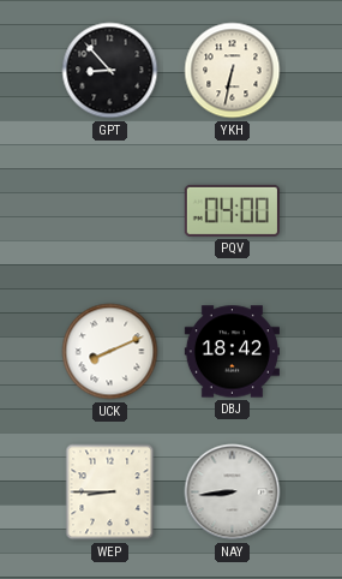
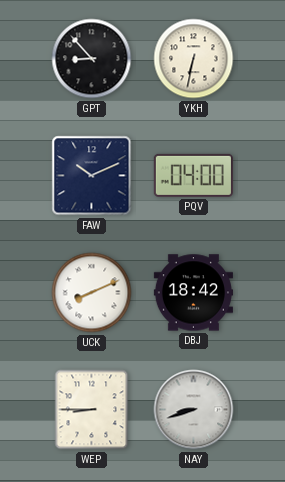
FAW: none -> 10:11 (92, 176)
NAY: 8:44 -> 8:42 (194, 410)
